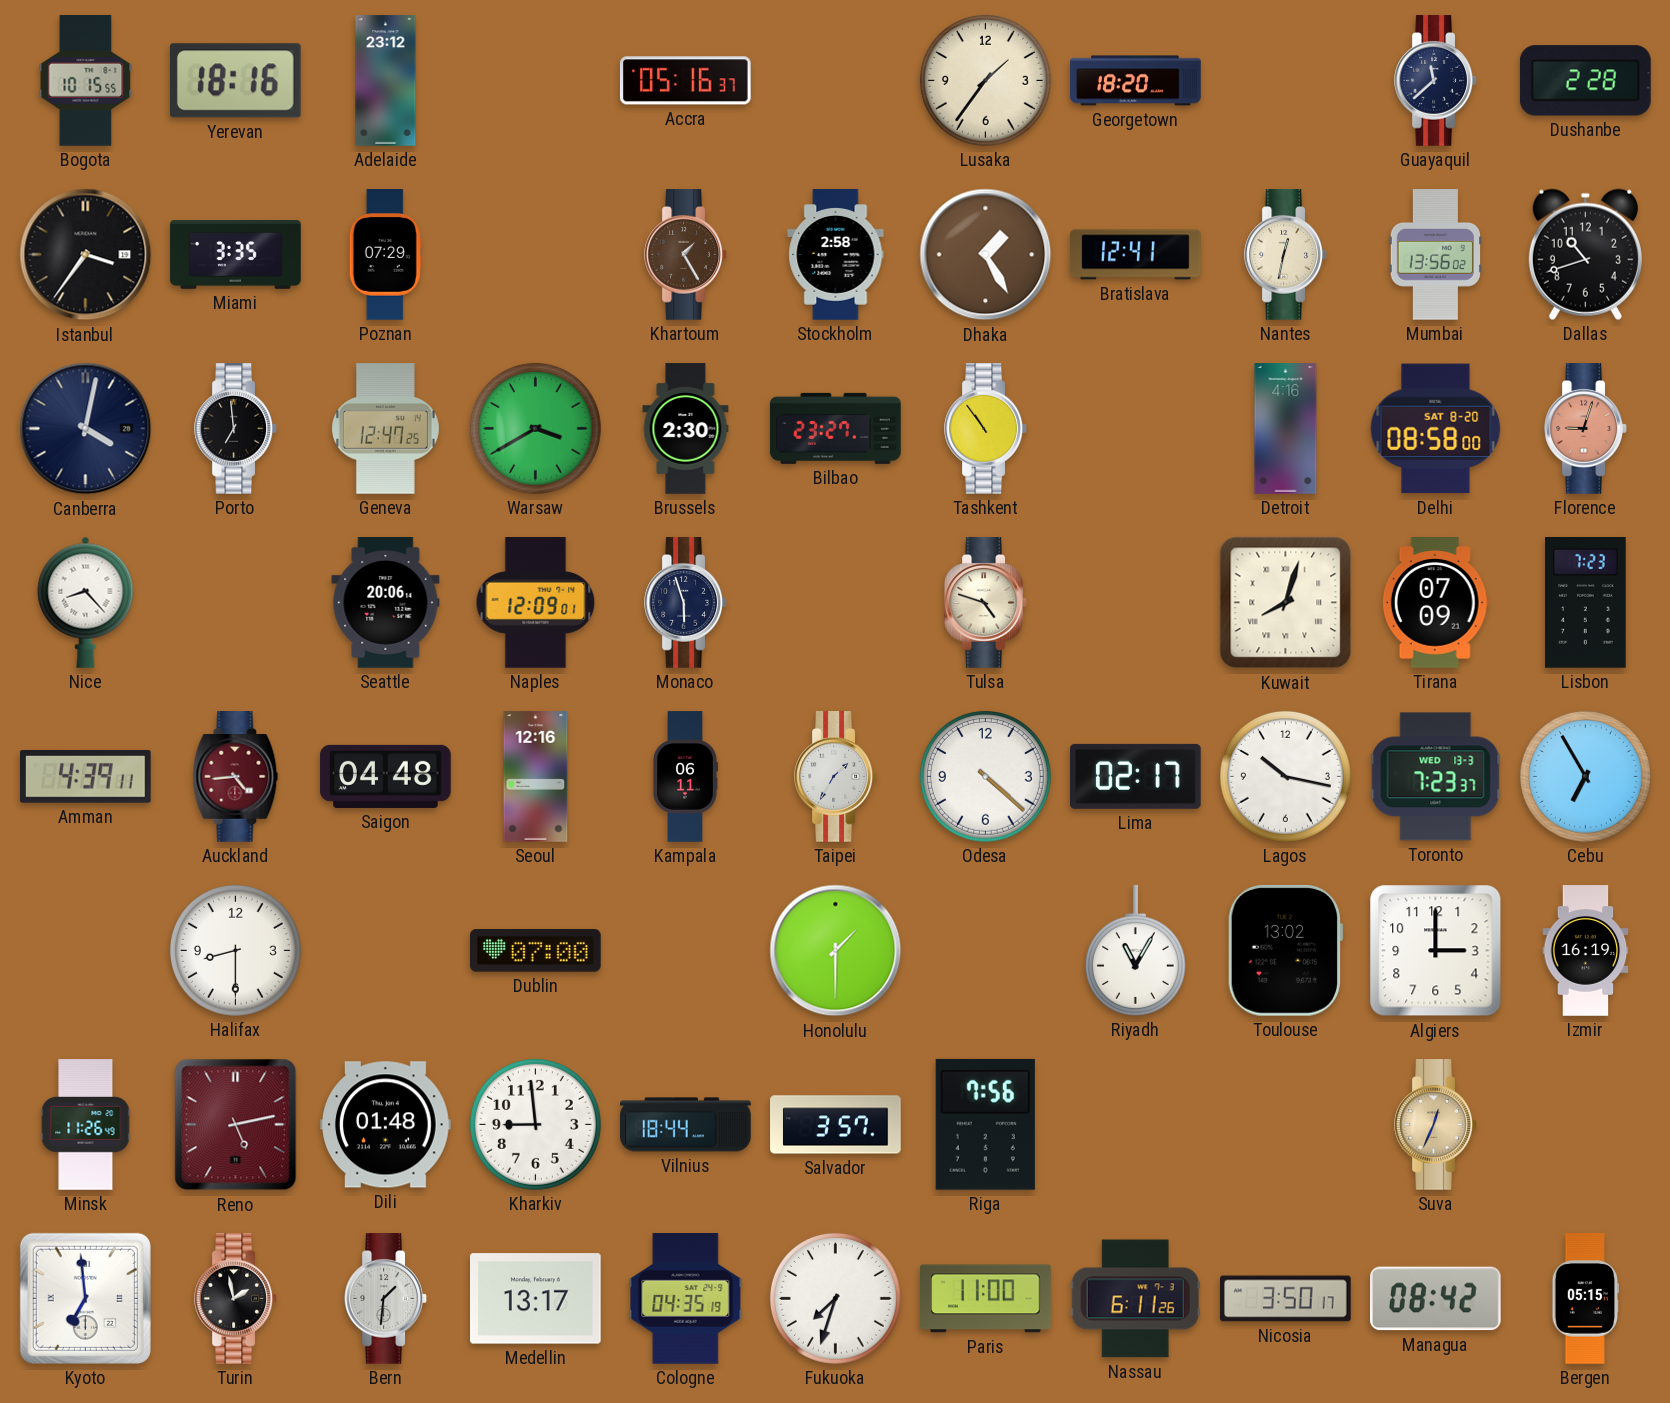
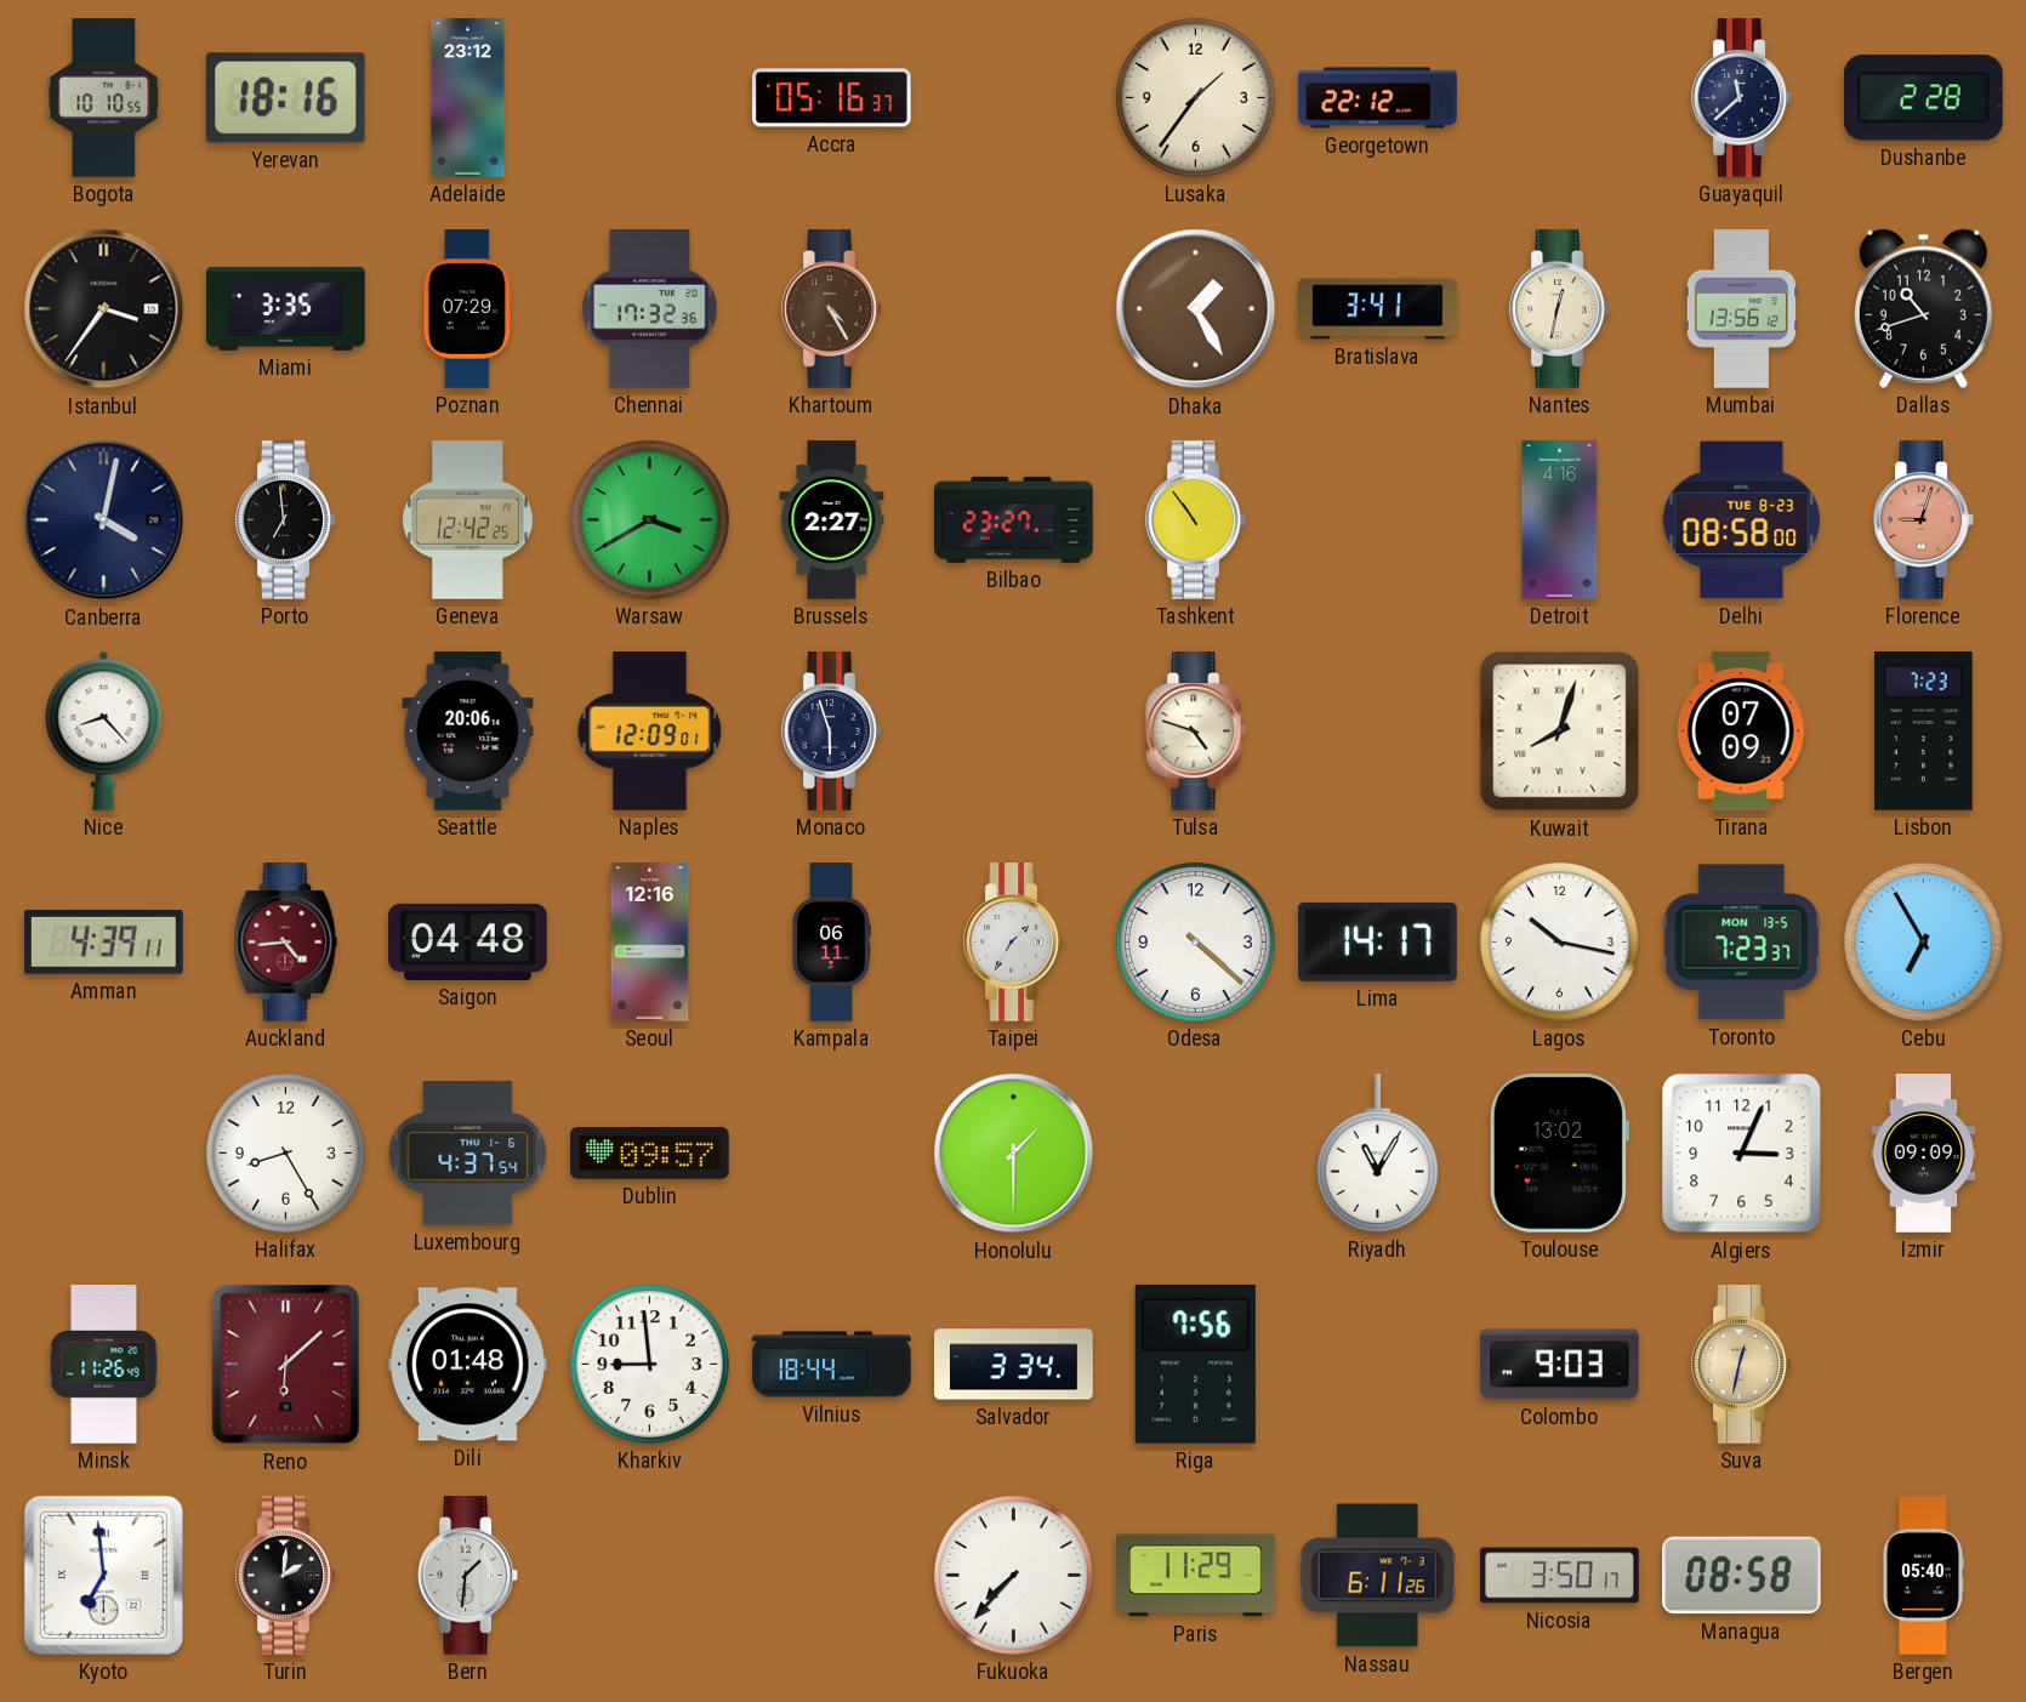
Bogota: 10:15 -> 10:10 (104, 98)
Georgetown: 18:20 -> 22:12 (1378, 98)
Chennai: none -> 17:32 (650, 309)
Khartoum: 1:25 -> 4:25 (832, 309)
Stockholm: 2:58 -> none (836, 255)
Bratislava: 12:41 -> 3:41 (1378, 309)
Mumbai: 13:56:02 -> 13:56:12 (1741, 309)
Geneva: 12:47 -> 12:42 (467, 520)
Brussels: 2:30 -> 2:27 (832, 520)
Delhi date: SAT 8-20 -> TUE 8-23 (1742, 520)
Lima: 02:17 -> 14:17 (1378, 941)
Toronto date: WED 13-3 -> MON 13-5 (1742, 943)
Halifax: 8:30 -> 8:25 (285, 1152)
Luxembourg: none -> 4:37 (468, 1154)
Dublin: 07:00 -> 09:57 (650, 1154)
Algiers: 3:00 -> 3:04 (1742, 1154)
Izmir: 16:19 -> 09:09 (1924, 1154)
Reno: 5:13 -> 6:08 (286, 1365)
Salvador: 3:57 -> 3:34 (1014, 1365)
Colombo: none -> 9:03 (1560, 1365)
Suva: 12:34 -> 12:32 (1742, 1365)
Turin: 1:58 -> 2:01 (286, 1576)
Medellin: 13:17 -> none (536, 1299)
Cologne: 04:35 -> none (686, 1299)
Fukuoka: 7:33 -> 7:37 (1013, 1575)
Paris: 11:00 -> 11:29 (1196, 1576)
Managua: 08:42 -> 08:58 (1742, 1576)
Bergen: 05:15 -> 05:40 (1923, 1576)
